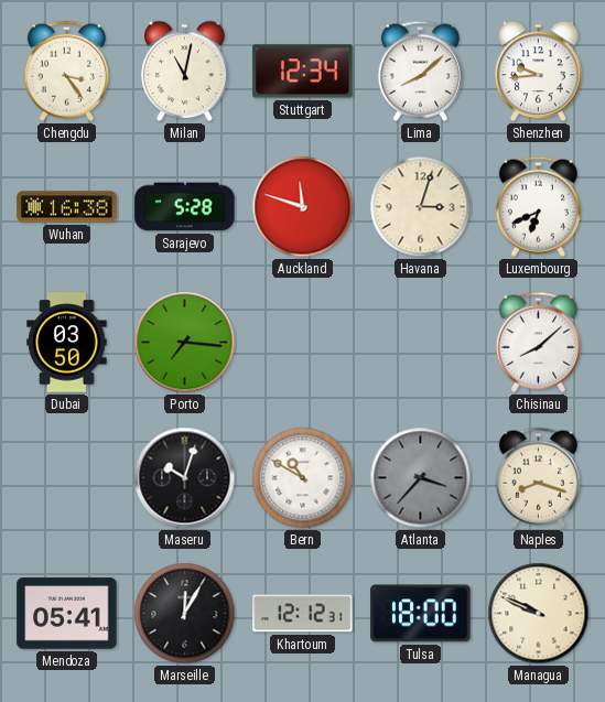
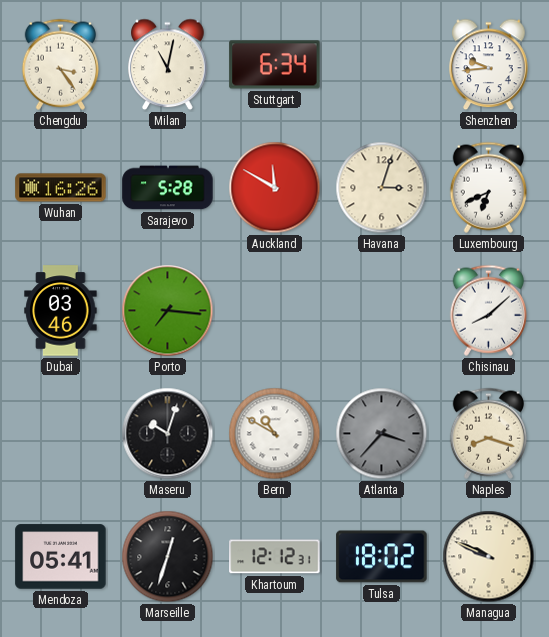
Stuttgart: 12:34 -> 6:34 (275, 65)
Lima: 8:08 -> none (420, 71)
Wuhan: 16:38 -> 16:26 (61, 188)
Auckland: 11:48 -> 11:50 (275, 188)
Dubai: 03:50 -> 03:46 (61, 311)
Marseille: 12:05 -> 12:33 (168, 557)
Tulsa: 18:00 -> 18:02 (382, 557)
